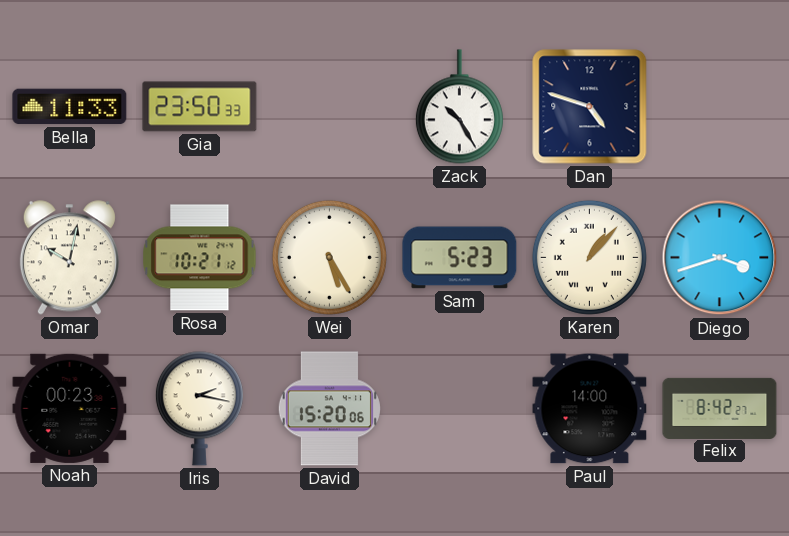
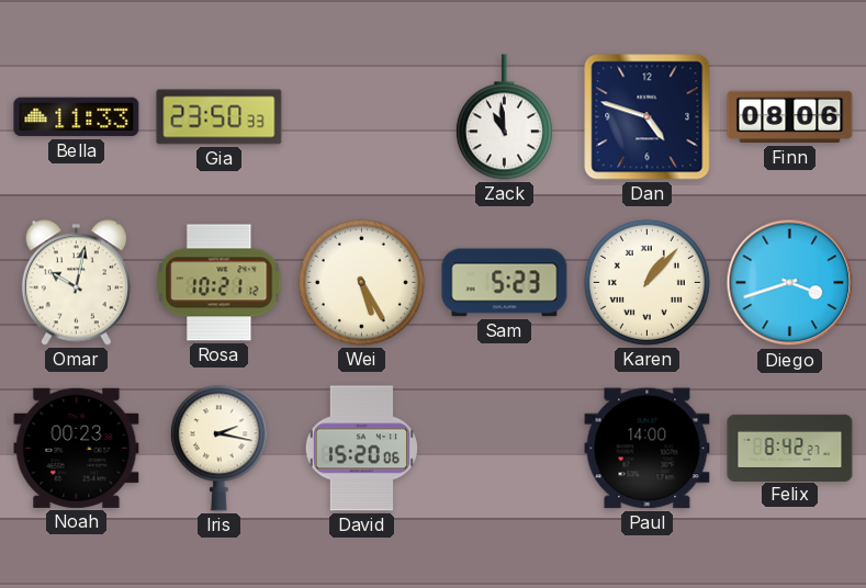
Zack: 10:25 -> 10:59 (504, 117)
Finn: none -> 08:06 (790, 117)
